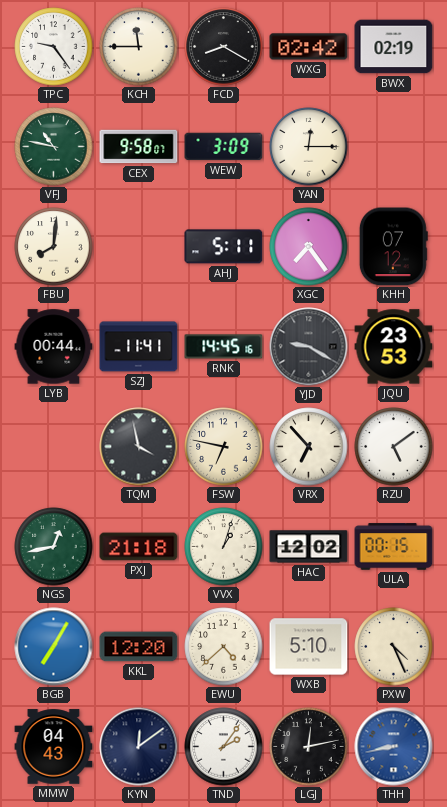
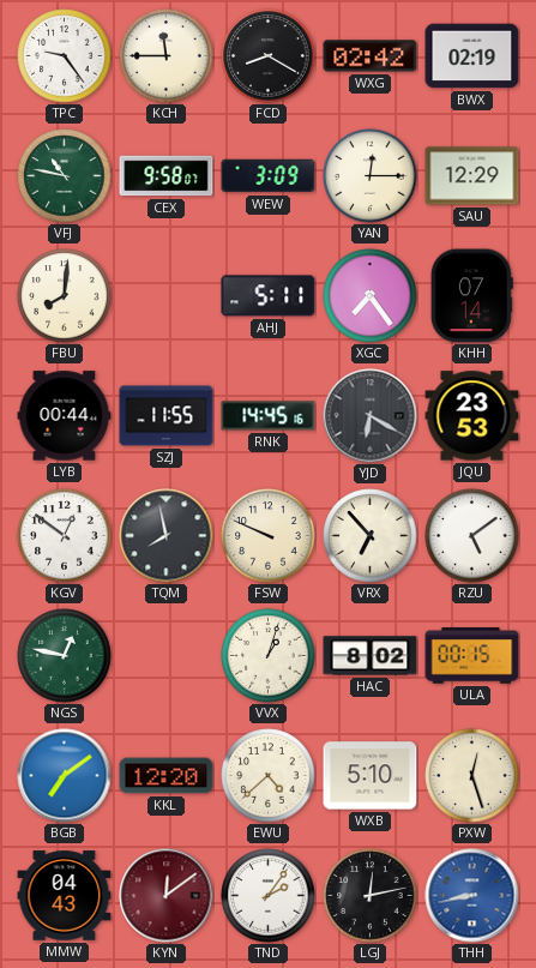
SAU: none -> 12:29 (472, 176)
KHH: 07:12 -> 07:14 (471, 296)
SZJ: 11:41 -> 11:55 (167, 416)
YJD: 9:20 -> 6:20 (371, 416)
KGV: none -> 12:51 (65, 536)
TQM: 3:58 -> 7:58 (167, 536)
FSW: 6:47 -> 9:49 (269, 536)
NGS: 12:43 -> 12:47 (65, 656)
PXJ: 21:18 -> none (139, 547)
HAC: 12:02 -> 8:02 (371, 656)
BGB: 7:05 -> 7:09 (65, 776)
PXW: 4:26 -> 12:27 (472, 776)
KYN dial: navy -> burgundy (167, 896)
